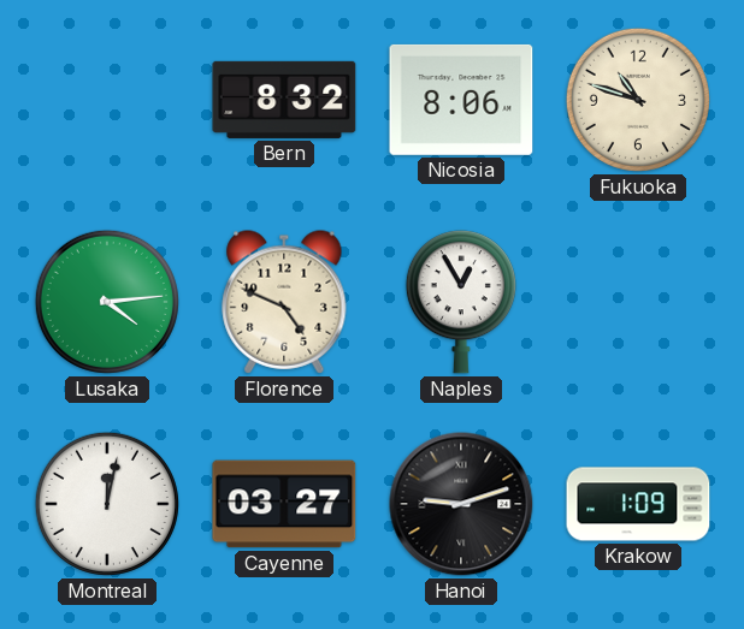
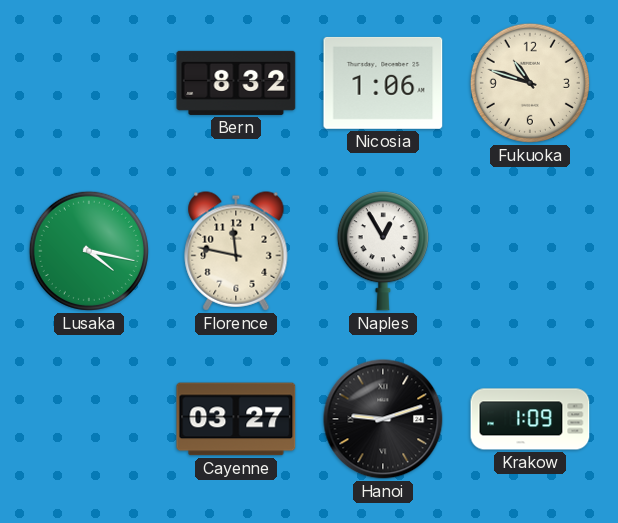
Nicosia: 8:06 -> 1:06 (383, 83)
Lusaka: 4:14 -> 4:17 (89, 251)
Florence: 4:49 -> 11:47 (236, 251)
Montreal: 12:02 -> none (107, 504)
